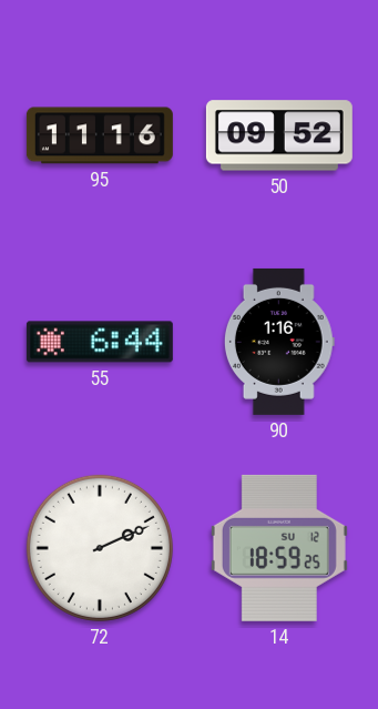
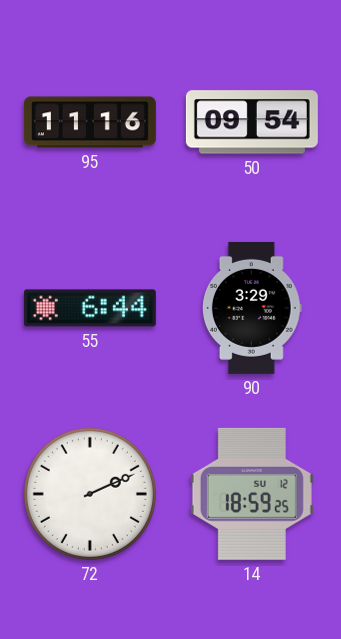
50: 09:52 -> 09:54 (252, 122)
90: 1:16 -> 3:29 (252, 308)
